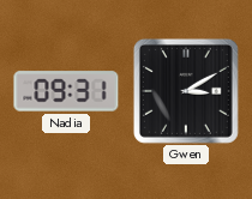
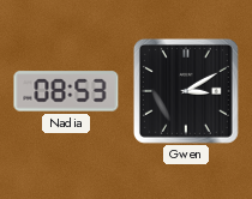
Nadia: 09:31 -> 08:53 (66, 91)
